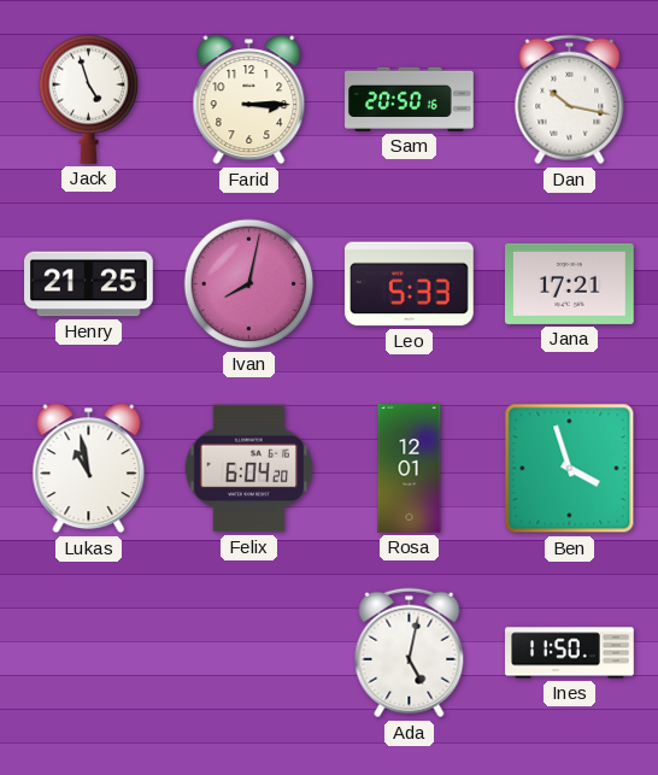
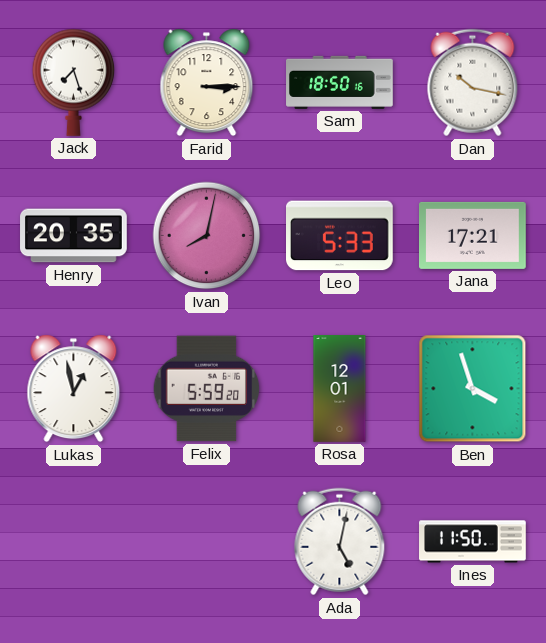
Jack: 4:57 -> 7:27 (74, 82)
Sam: 20:50 -> 18:50 (340, 82)
Henry: 21:25 -> 20:35 (74, 236)
Lukas: 10:58 -> 12:58 (74, 389)
Felix: 6:04 -> 5:59 (207, 389)
